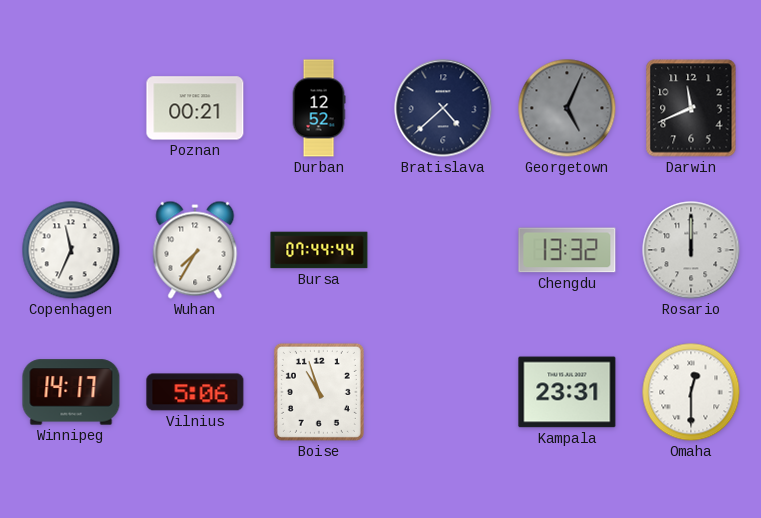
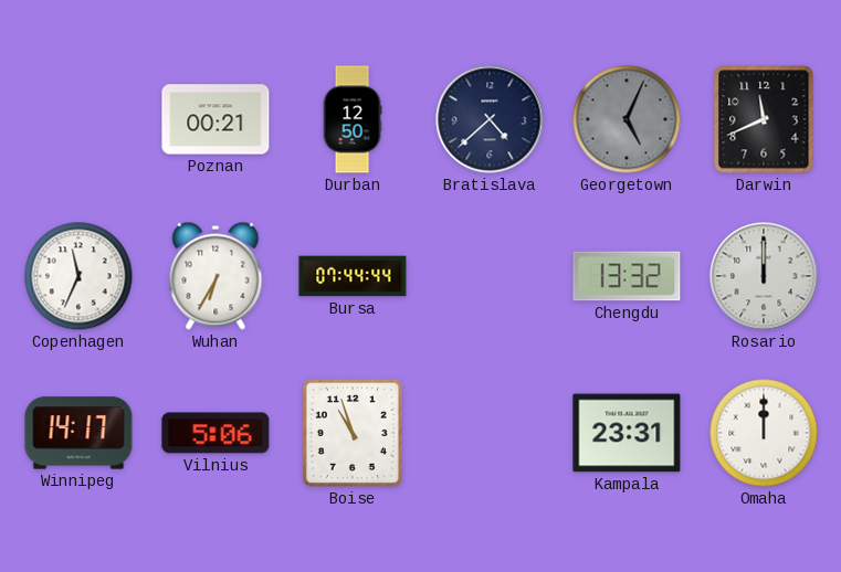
Durban: 12:52 -> 12:50 (353, 119)
Wuhan: 7:35 -> 6:35 (215, 276)
Omaha: 12:30 -> 12:00 (764, 433)
